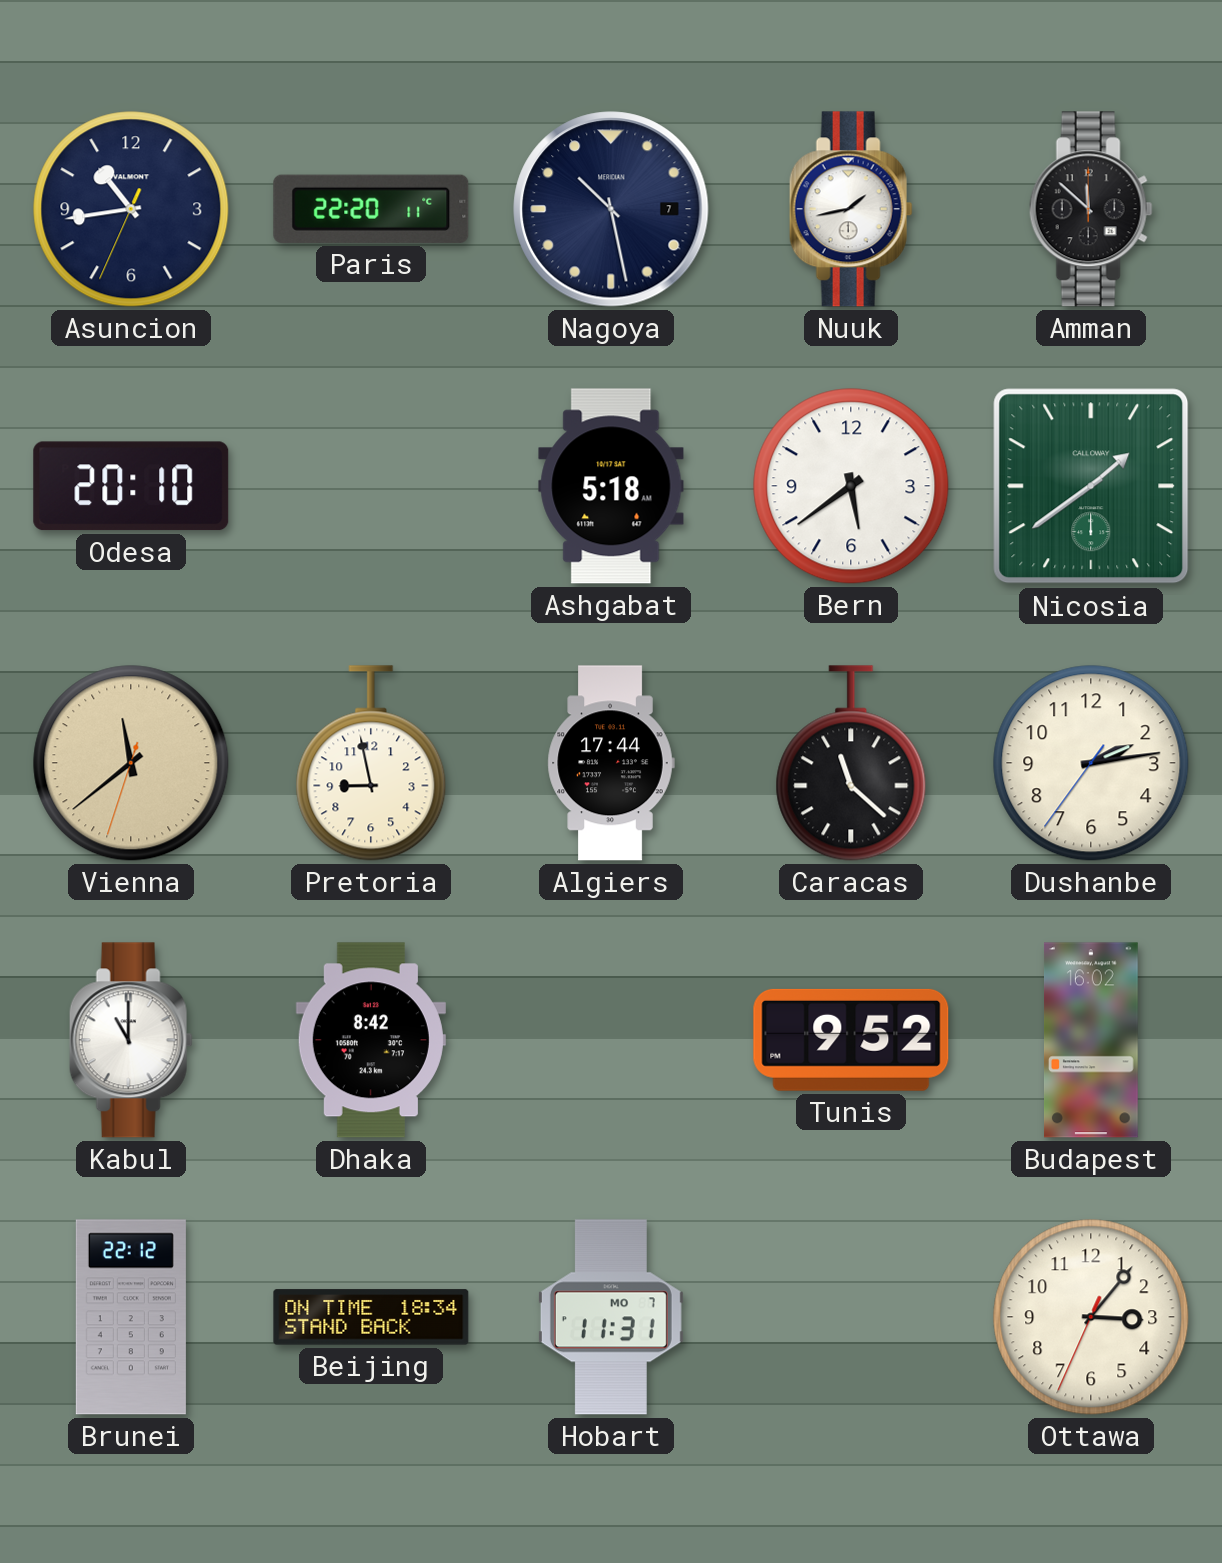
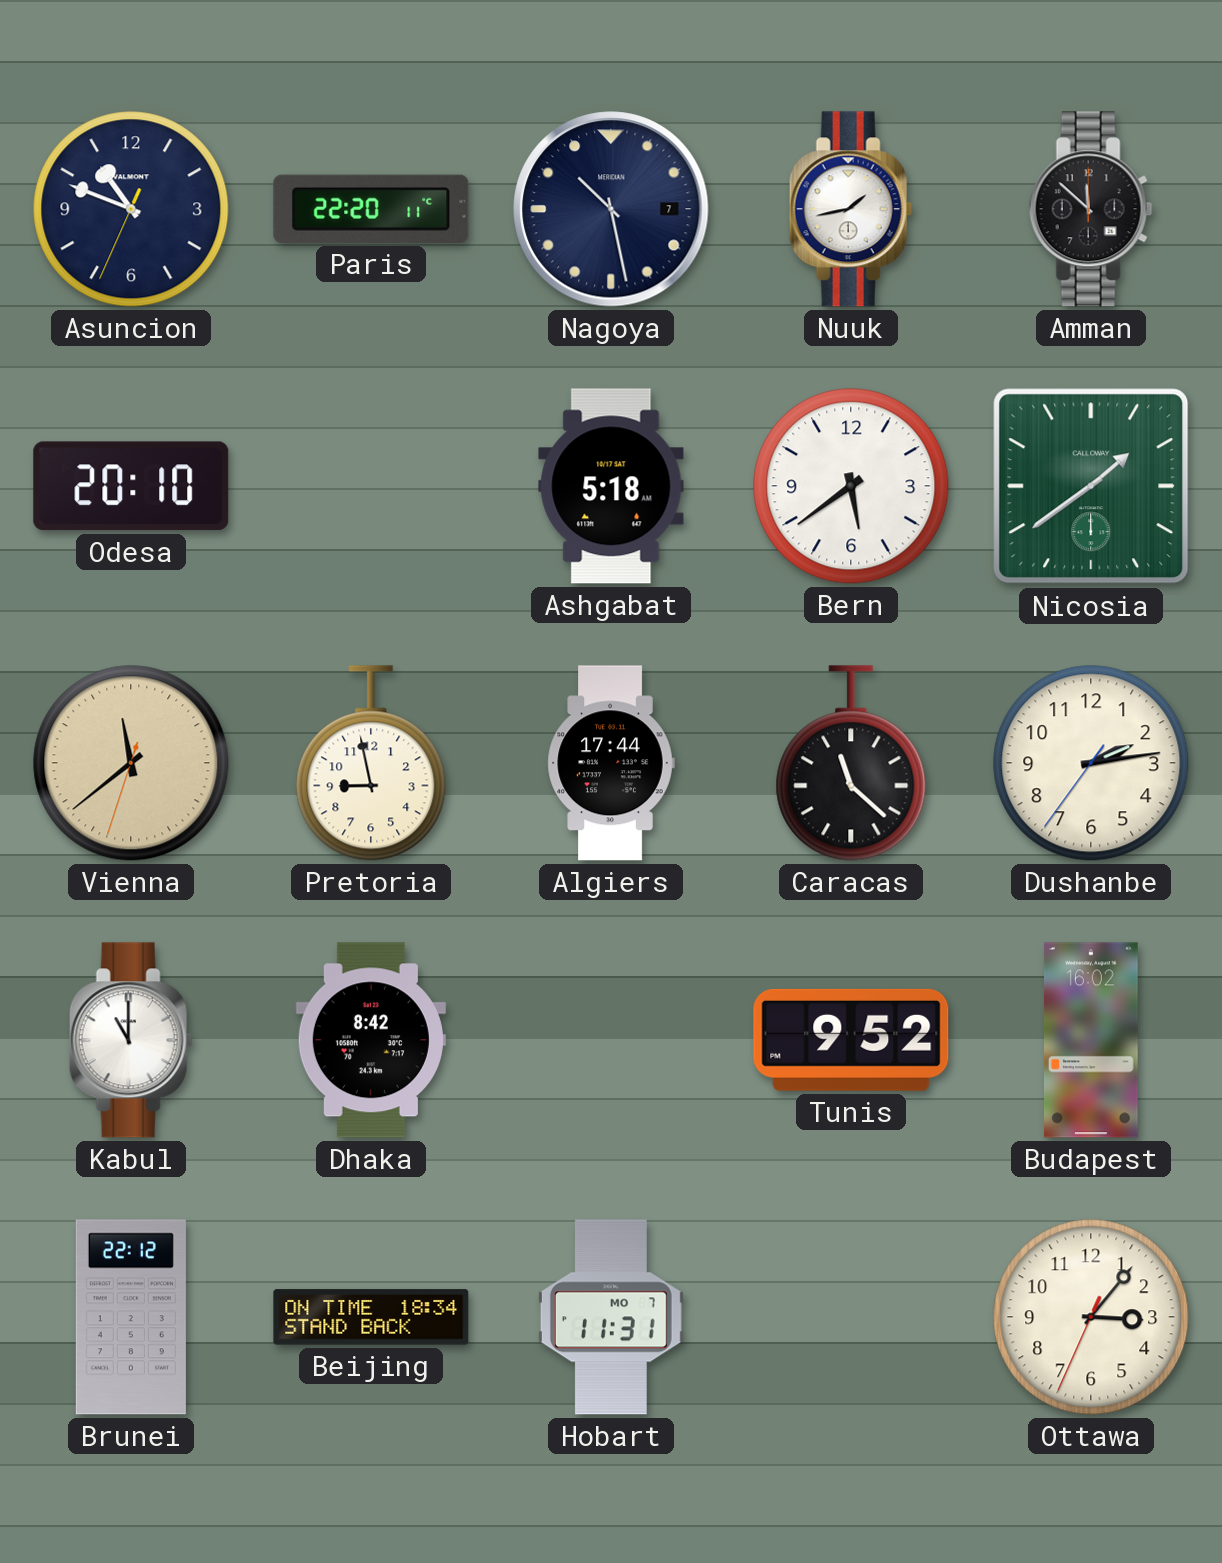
Asuncion: 10:43 -> 10:48 (131, 209)
